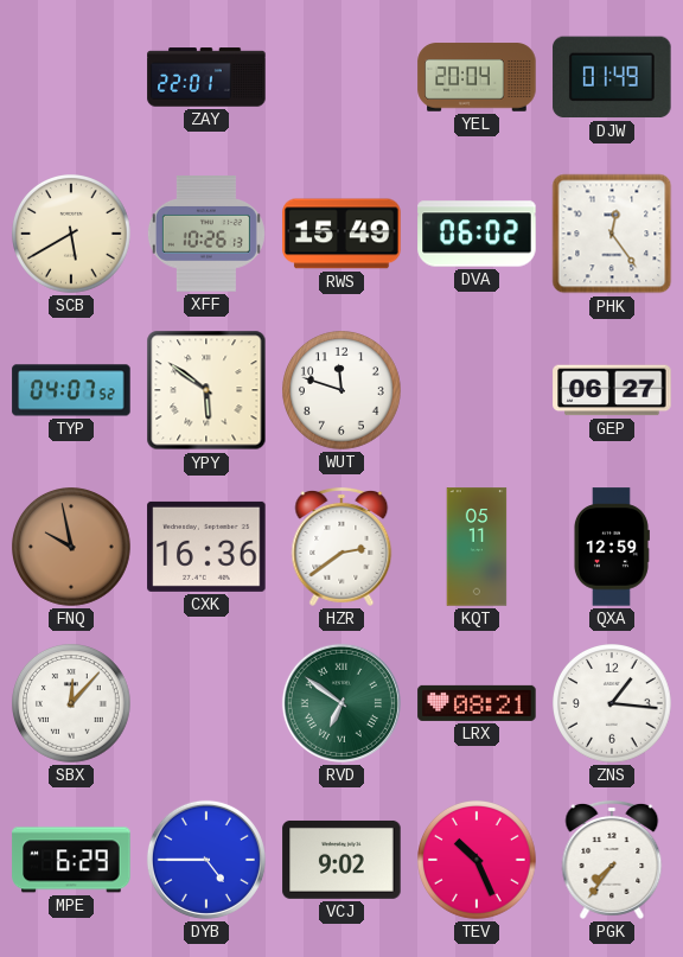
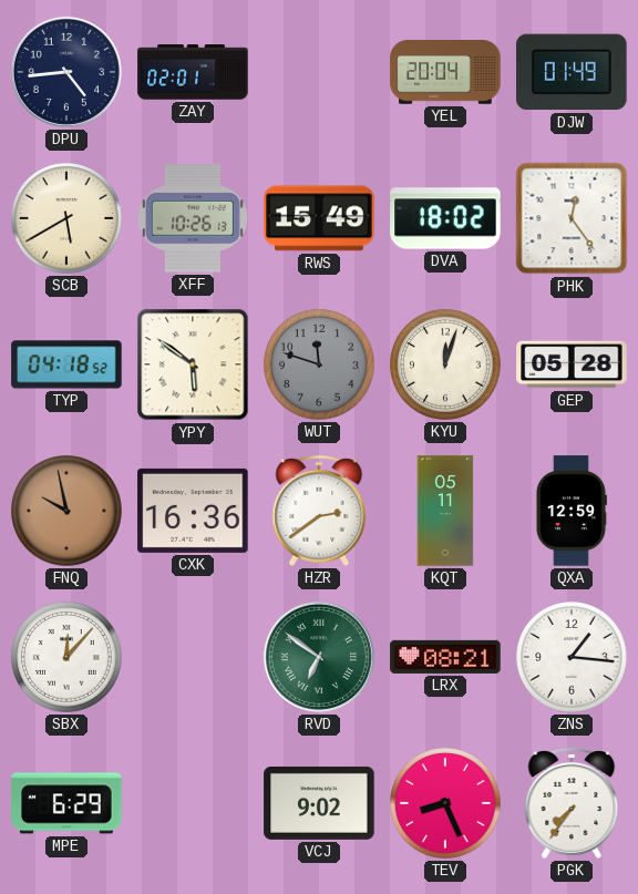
DPU: none -> 4:44 (66, 72)
ZAY: 22:01 -> 02:01 (193, 72)
DVA: 06:02 -> 18:02 (445, 218)
TYP: 04:07 -> 04:18 (66, 364)
WUT dial: white -> grey (320, 366)
KYU: none -> 12:03 (446, 366)
GEP: 06:27 -> 05:28 (572, 364)
DYB: 4:45 -> none (206, 860)
TEV: 10:26 -> 8:26 (446, 804)
